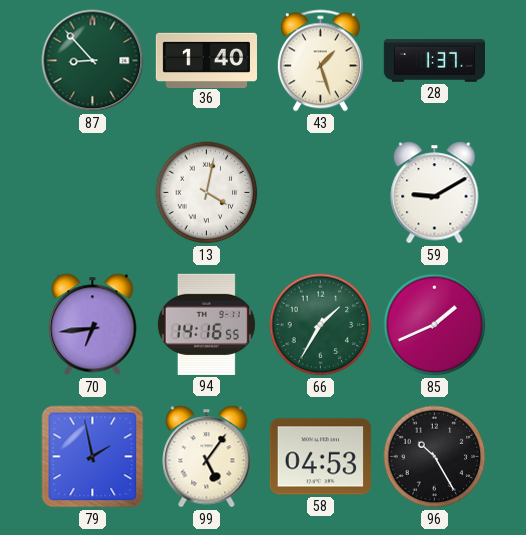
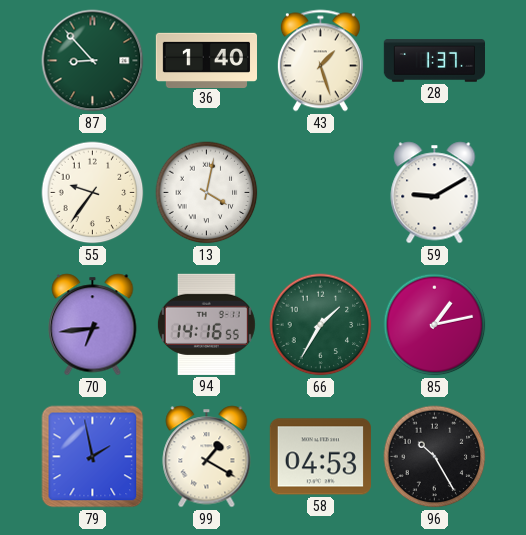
55: none -> 9:36 (93, 193)
85: 1:41 -> 1:13 (435, 325)
99: 5:06 -> 1:20 (207, 457)
